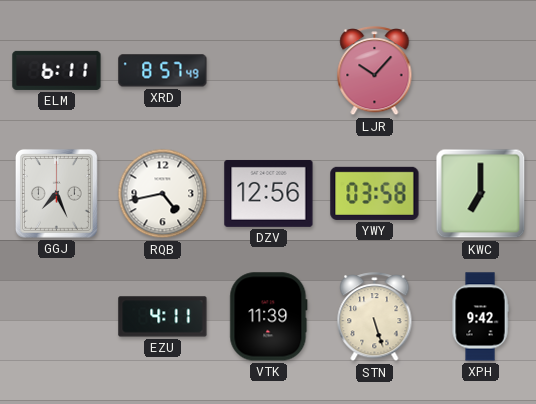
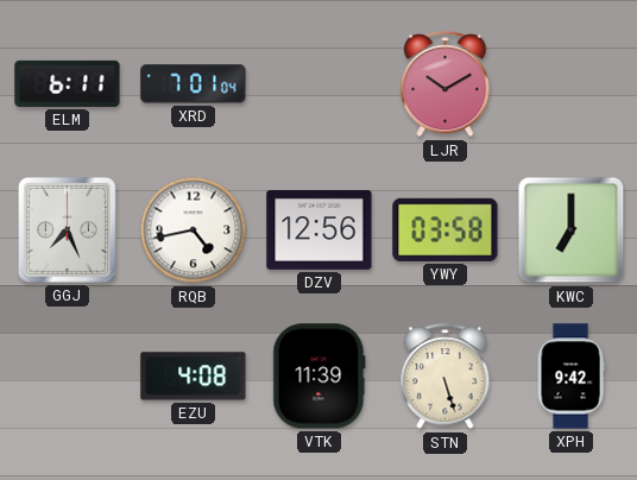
XRD: 8:57 -> 7:01 (194, 84)
LJR: 10:07 -> 10:10 (446, 84)
EZU: 4:11 -> 4:08 (194, 377)
